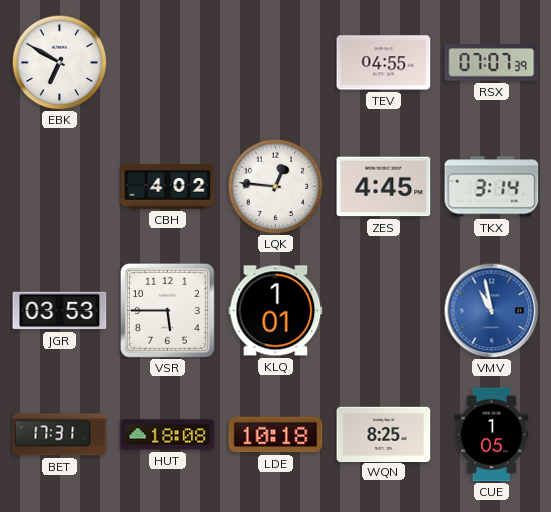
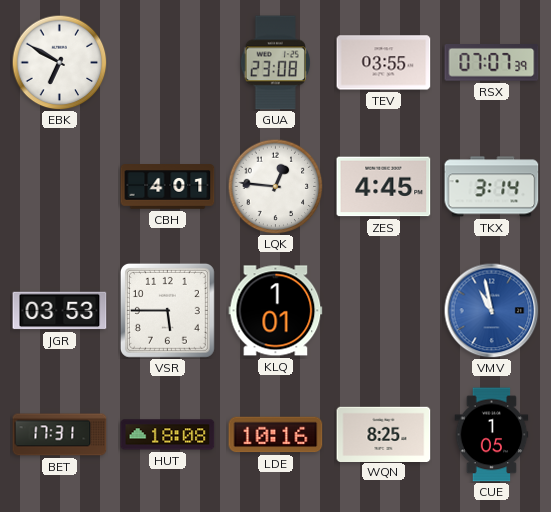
GUA: none -> 23:08 (275, 63)
TEV: 04:55 -> 03:55 (384, 63)
CBH: 4:02 -> 4:01 (168, 187)
LDE: 10:18 -> 10:16 (276, 435)
